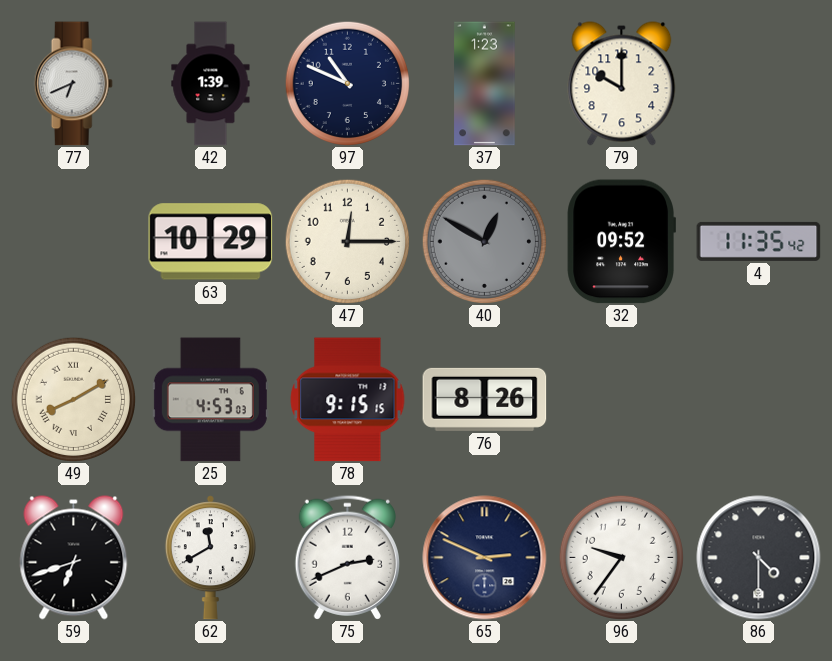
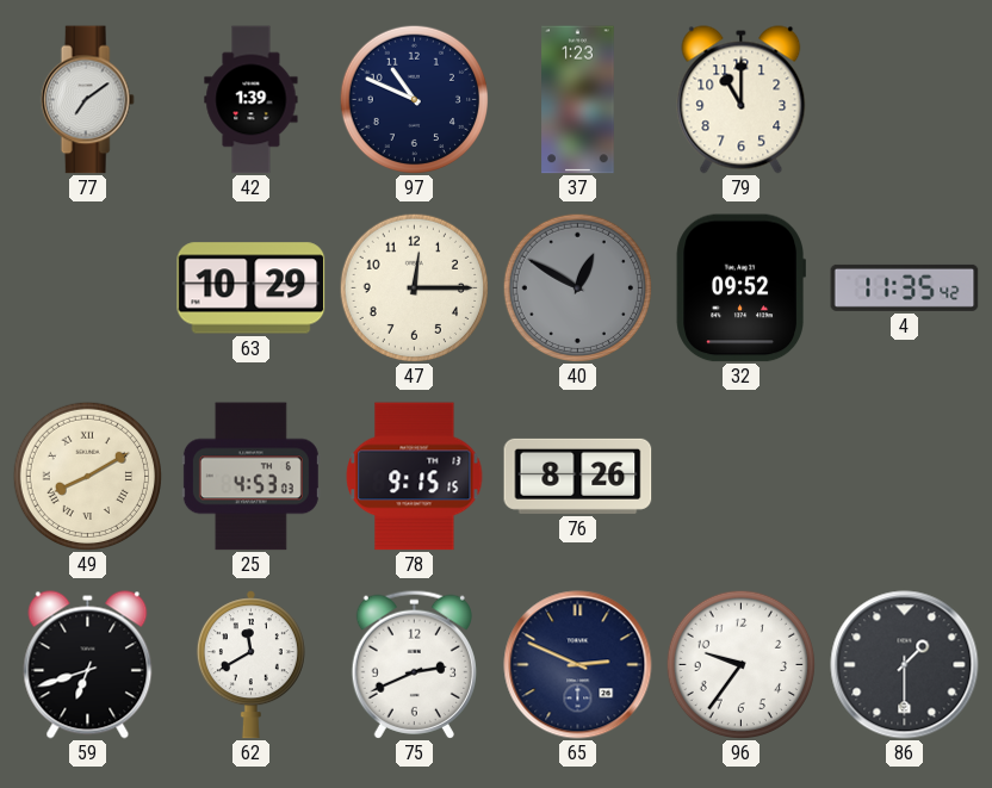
77: 6:41 -> 7:09 (87, 100)
79: 10:00 -> 11:00 (742, 100)
86: 4:30 -> 1:30 (905, 665)
